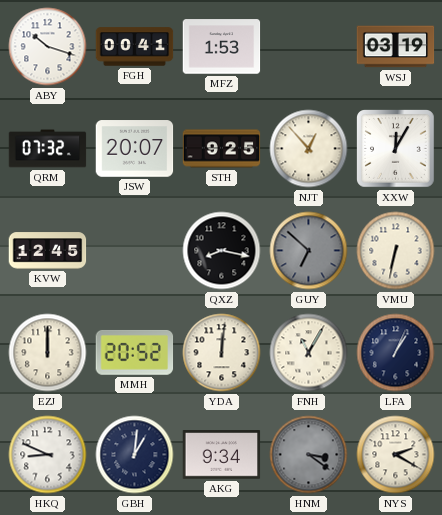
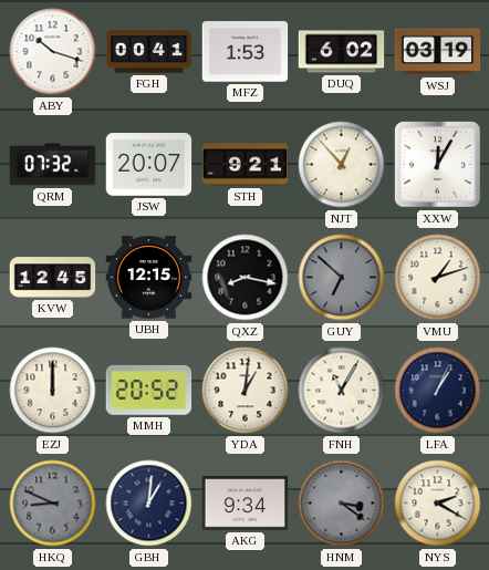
DUQ: none -> 6:02 (342, 52)
STH: 9:25 -> 9:21 (246, 165)
UBH: none -> 12:15 (149, 278)
VMU: 6:32 -> 1:12 (438, 278)
YDA: 12:01 -> 1:01 (246, 391)
HKQ dial: white -> grey (53, 504)
